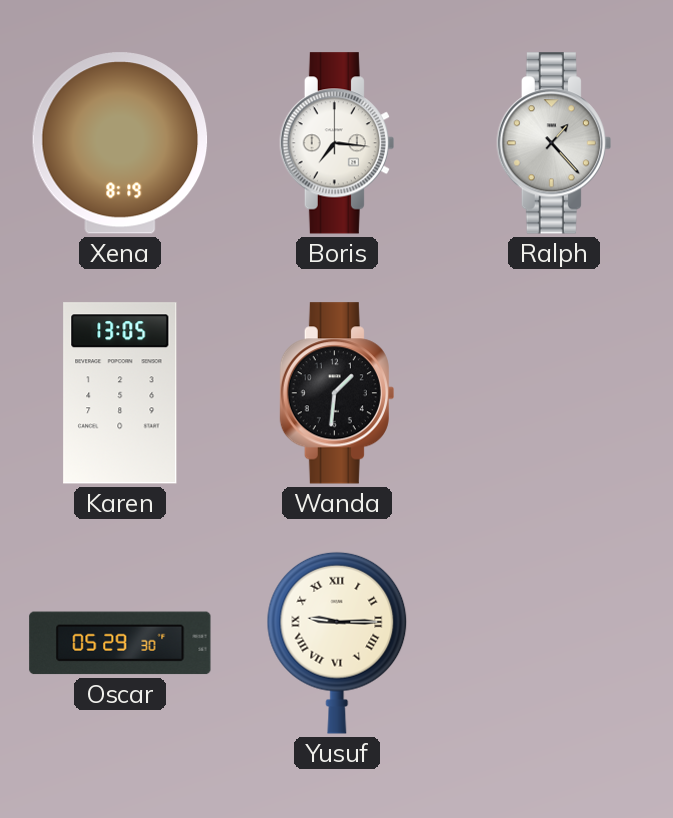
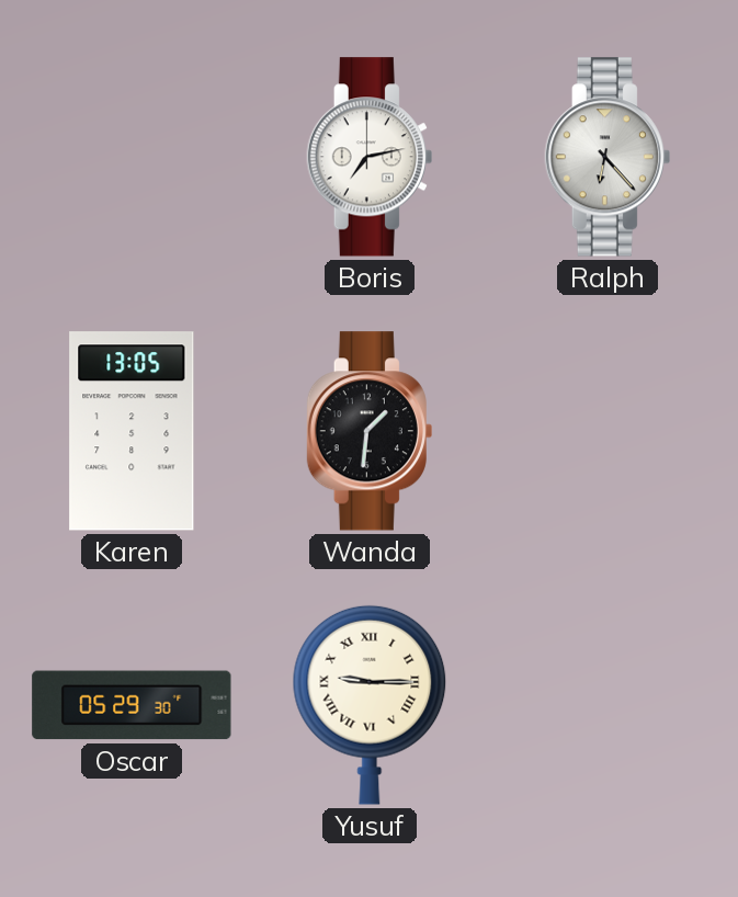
Xena: 8:19 -> none (120, 143)
Boris: 7:16 -> 7:13 (370, 157)
Ralph: 1:23 -> 6:23 (608, 157)
